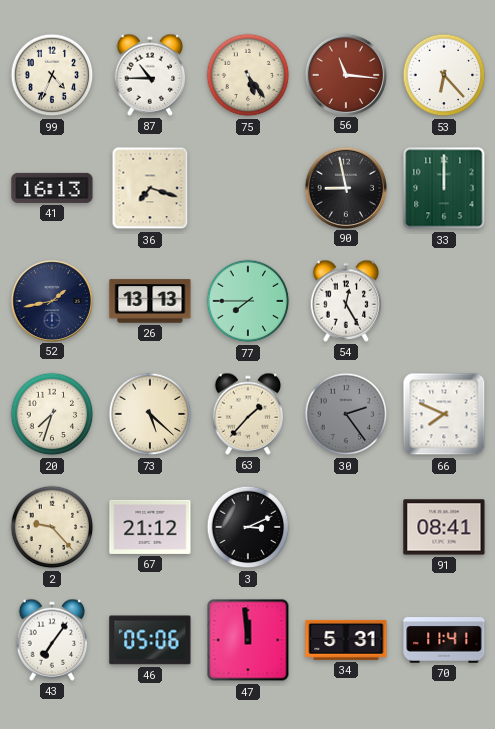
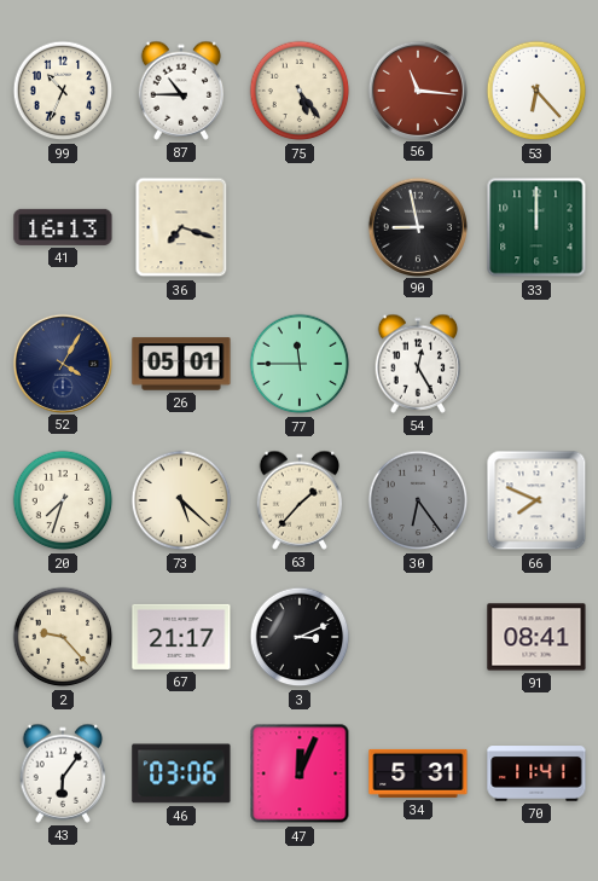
99: 4:34 -> 10:34 (63, 91)
52: 1:43 -> 4:05 (62, 363)
26: 13:13 -> 05:01 (181, 364)
77: 7:45 -> 11:45 (300, 364)
30: 2:24 -> 6:24 (418, 500)
67: 21:12 -> 21:17 (181, 637)
43: 7:06 -> 6:06 (63, 773)
46: 05:06 -> 03:06 (181, 773)
47: 11:59 -> 12:04 (300, 773)
